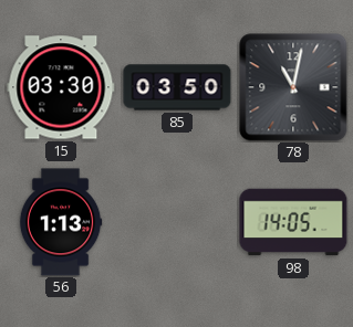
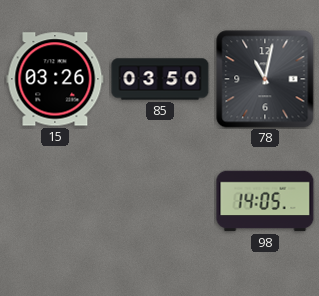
15: 03:30 -> 03:26 (55, 79)
56: 1:13 -> none (61, 222)
